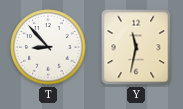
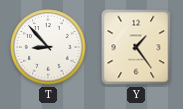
Y: 11:32 -> 1:24 (136, 47)
